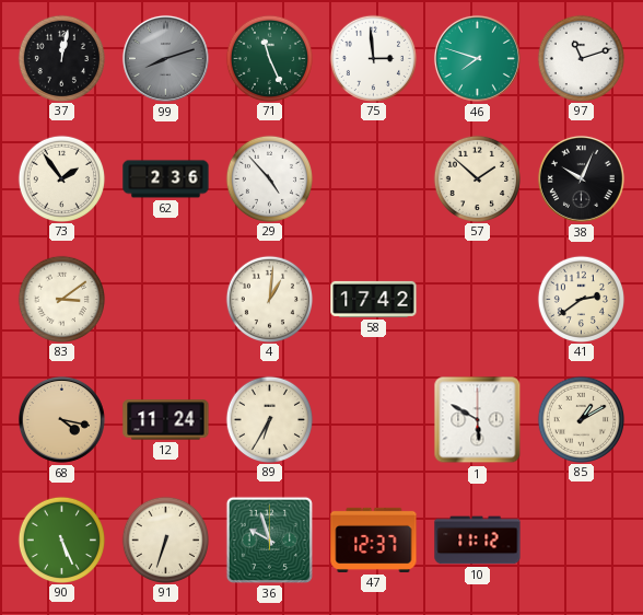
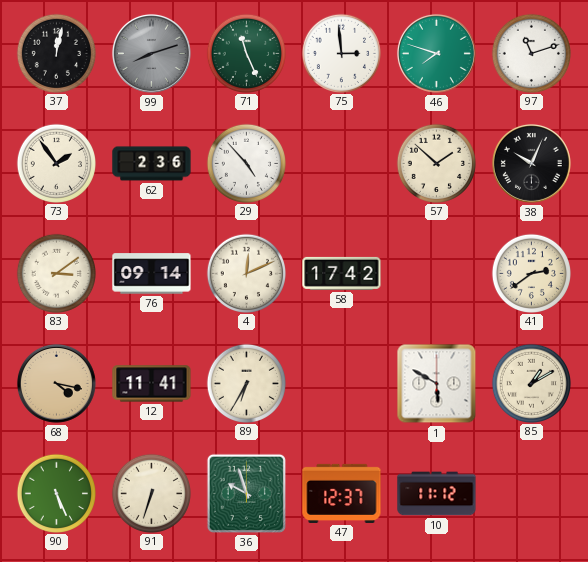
76: none -> 09:14 (152, 274)
4: 1:01 -> 12:11 (246, 273)
12: 11:24 -> 11:41 (152, 384)
